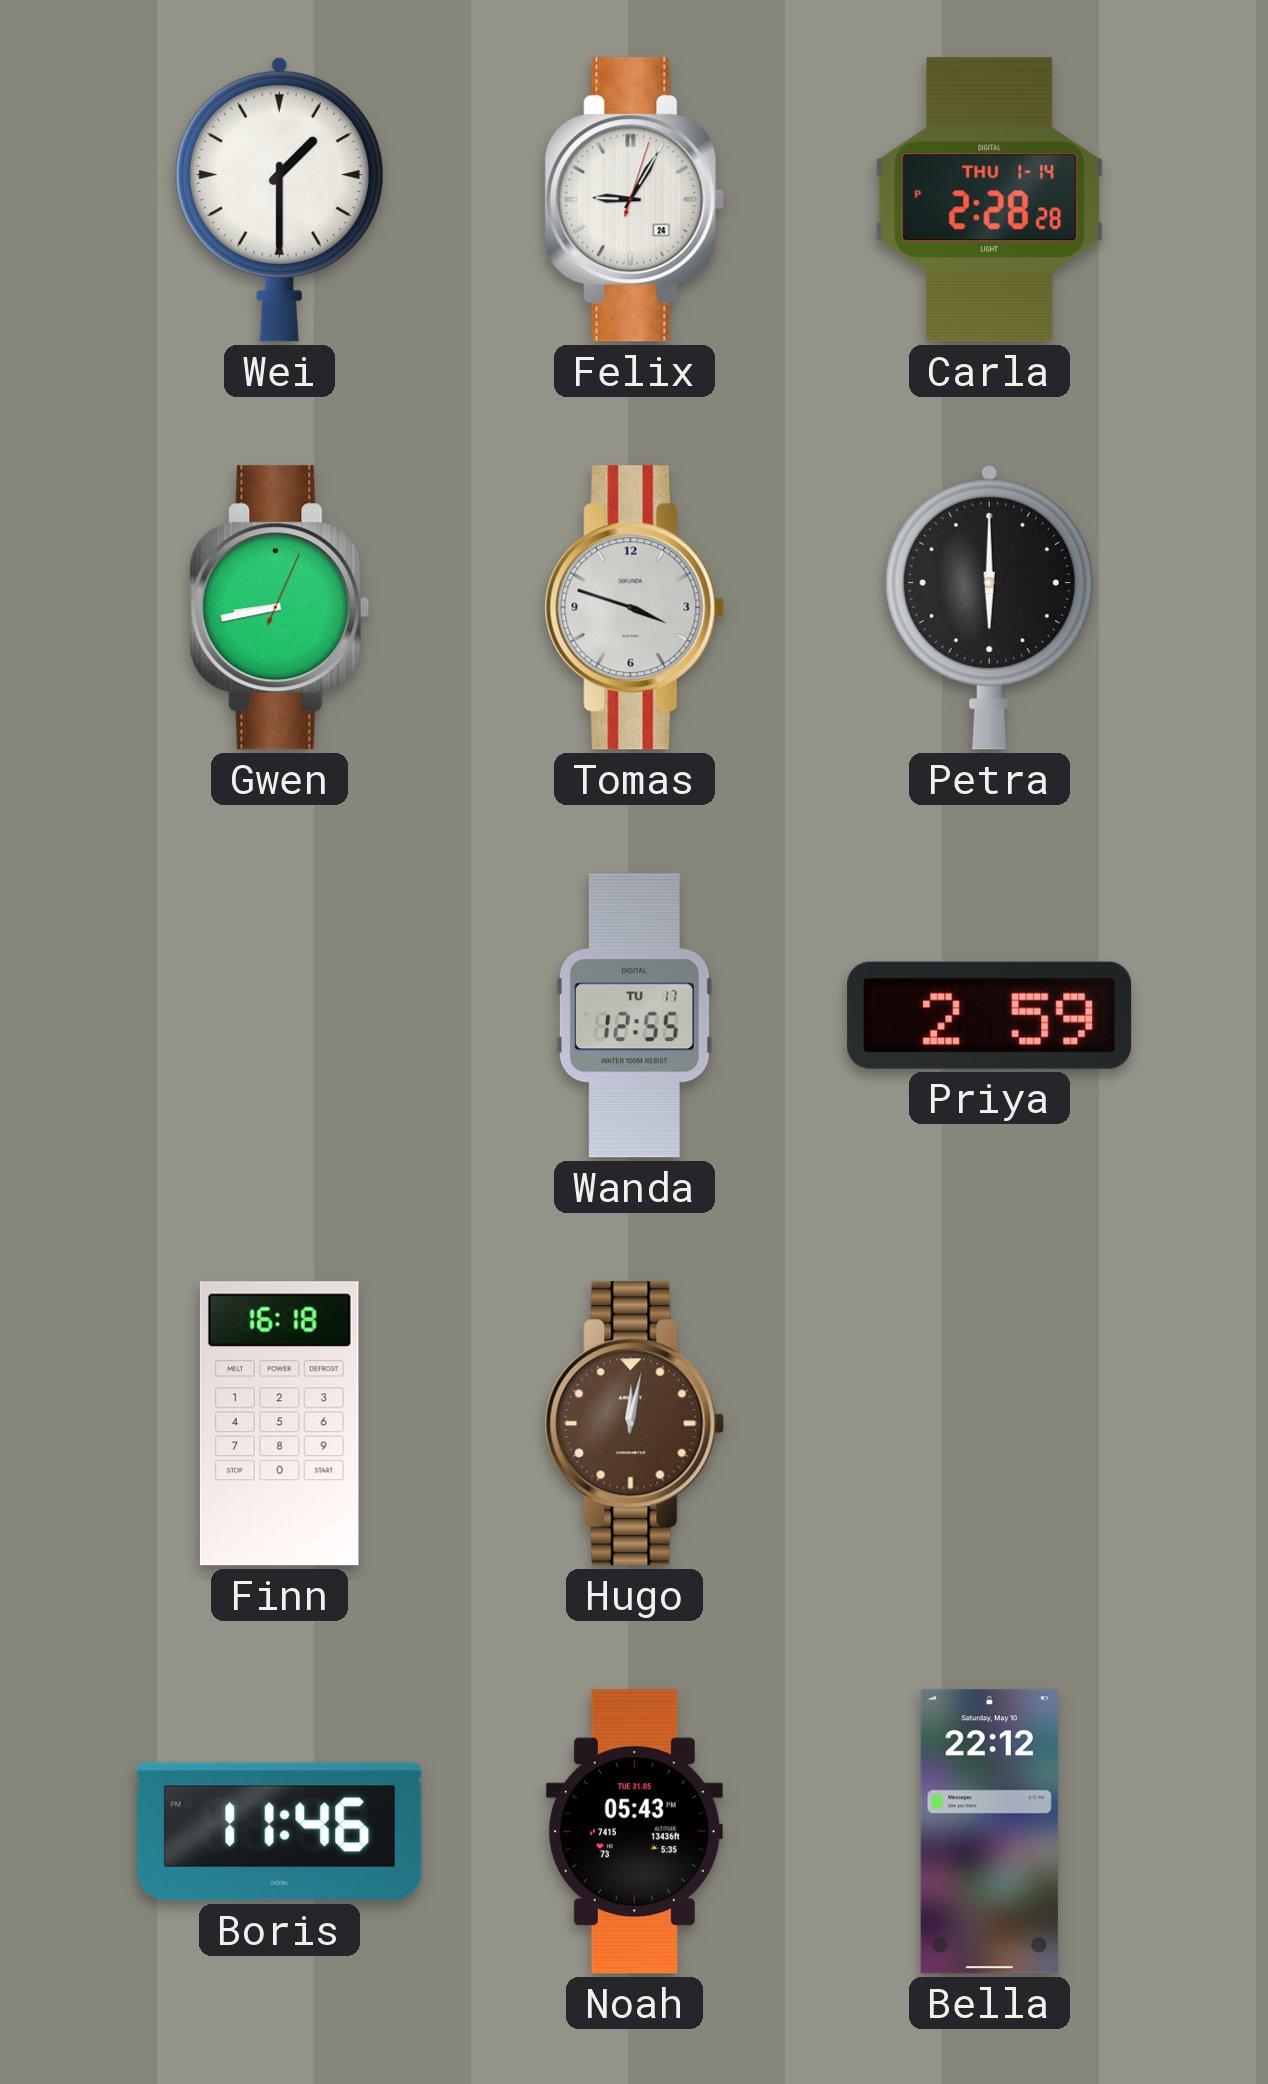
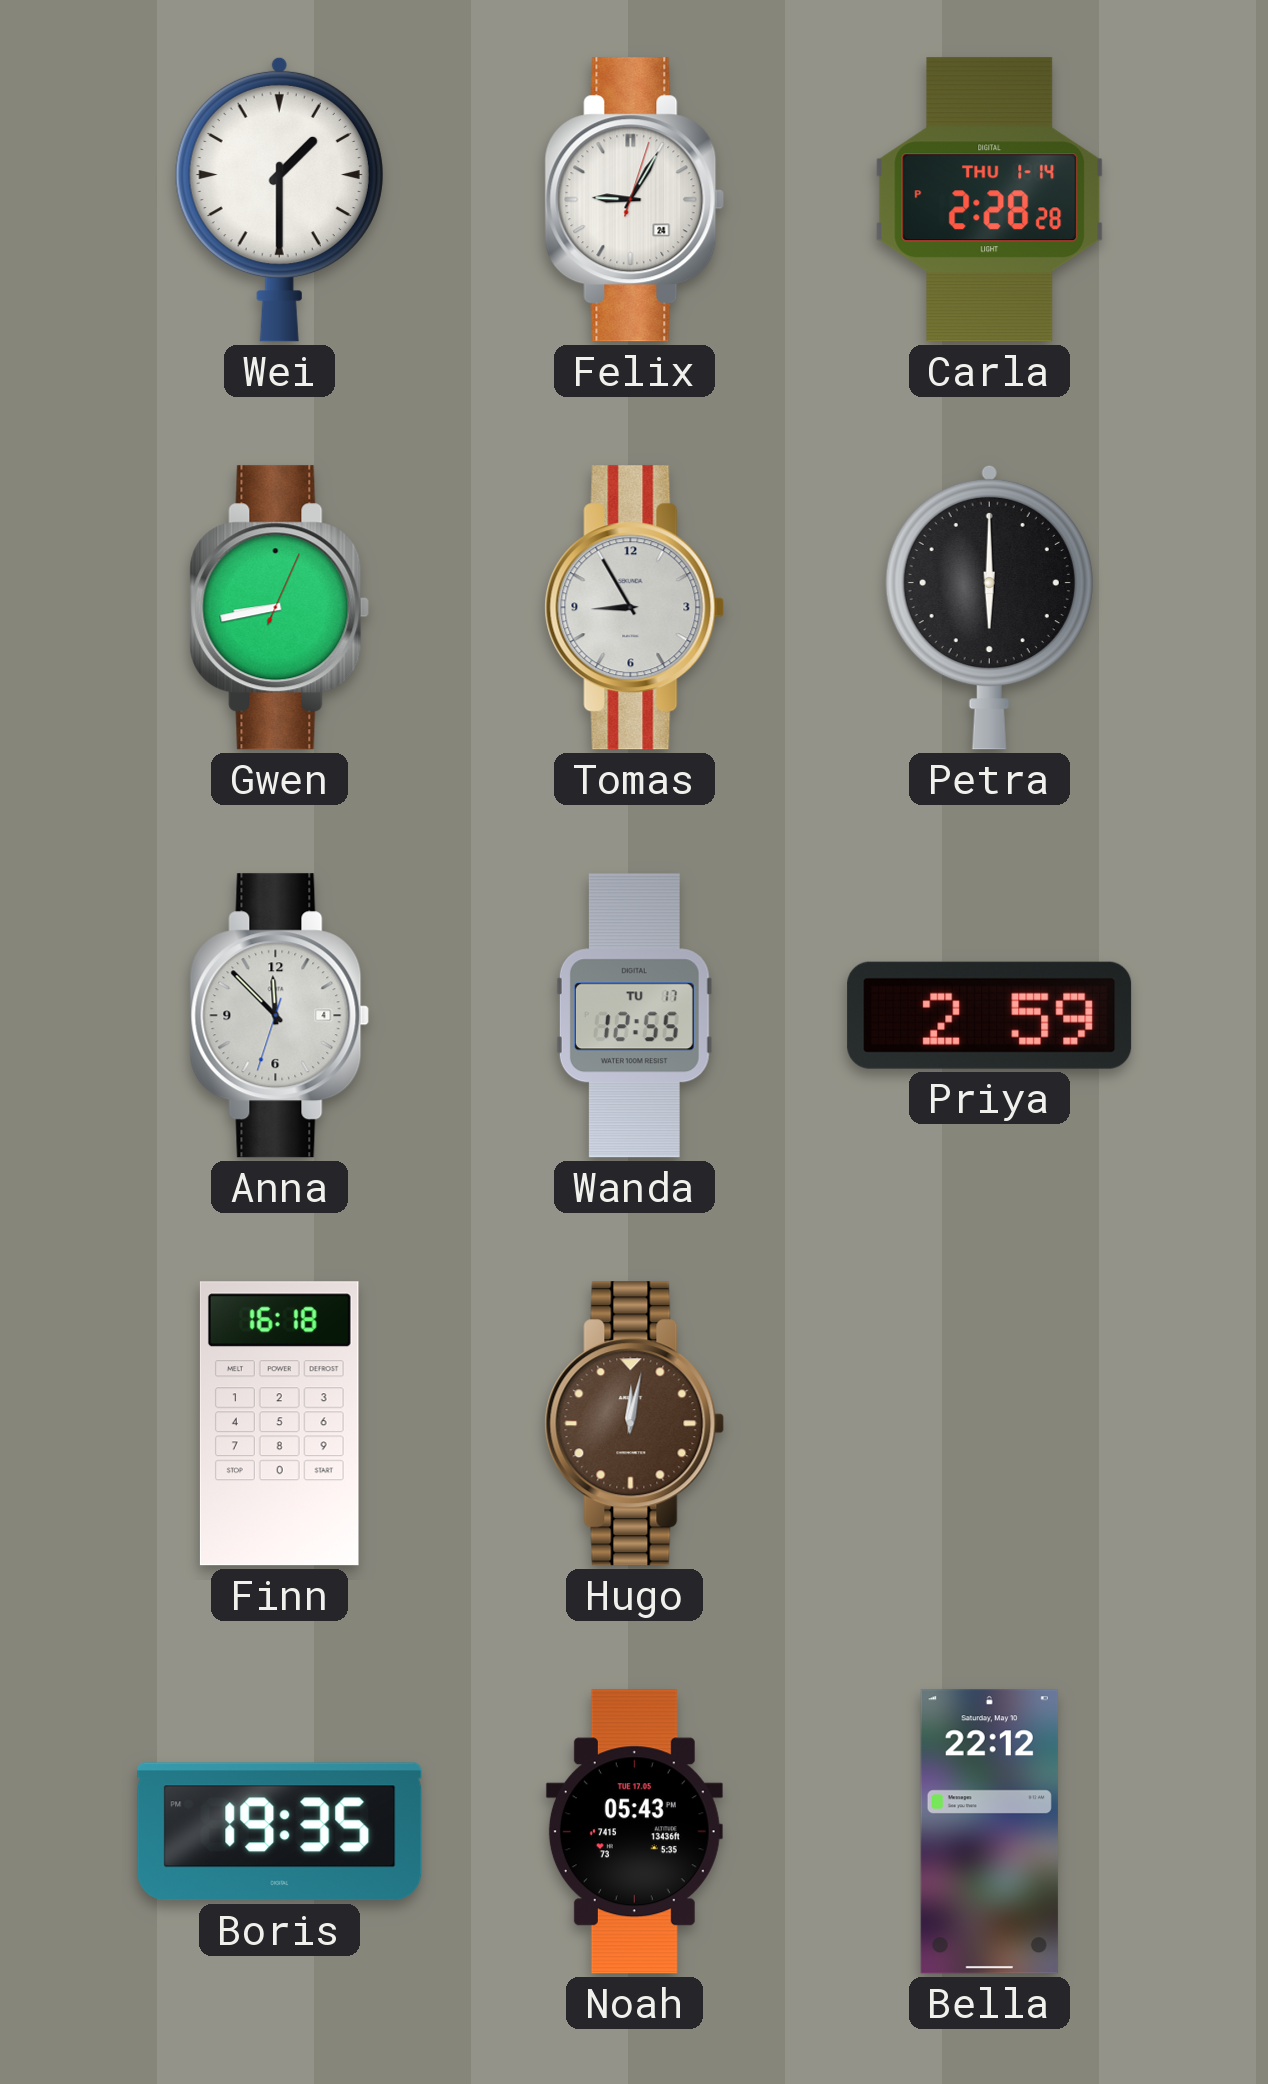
Tomas: 3:48 -> 8:55 (635, 608)
Anna: none -> 11:52 (280, 1016)
Boris: 11:46 -> 19:35 (280, 1832)
Noah date: TUE 31.05 -> TUE 17.05 (634, 1832)
